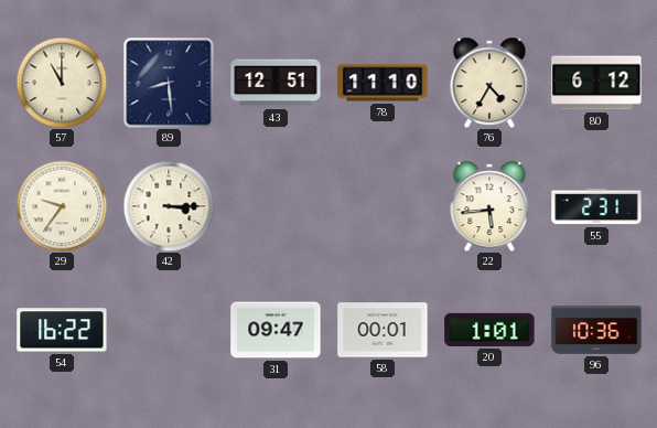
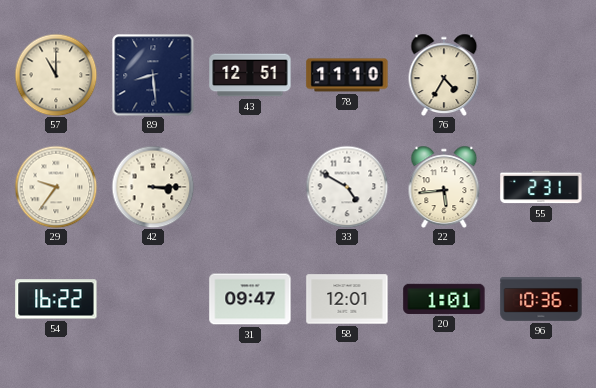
80: 6:12 -> none (596, 83)
33: none -> 4:50 (347, 187)
58: 00:01 -> 12:01 (347, 299)
